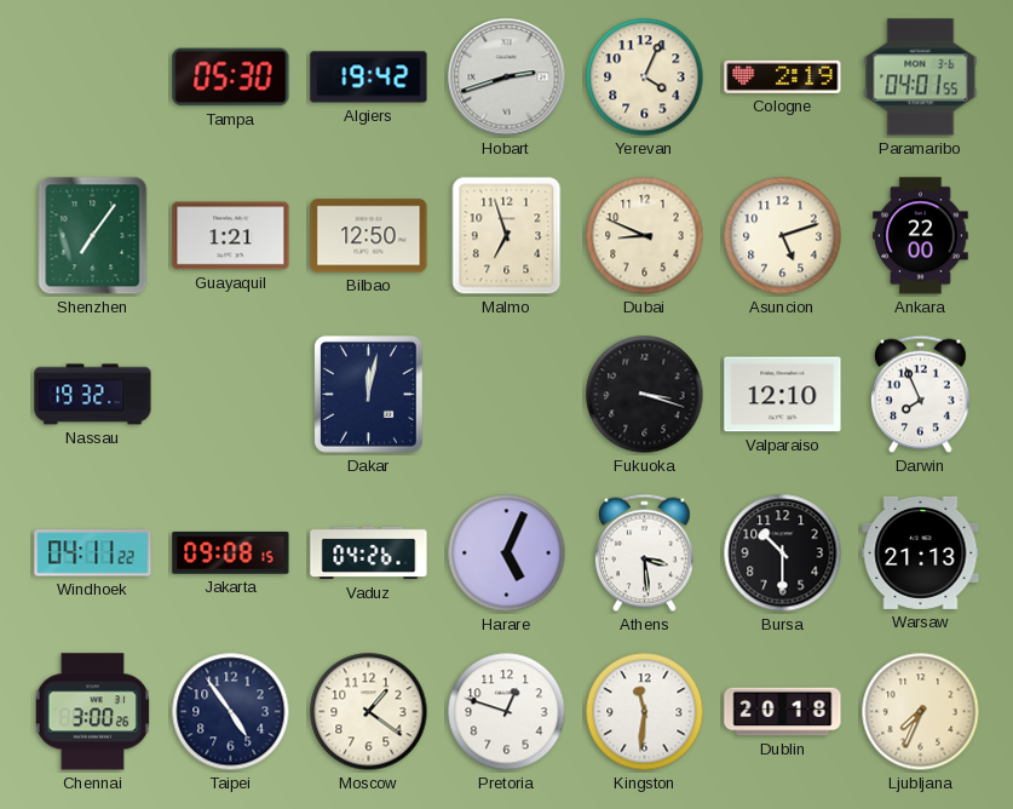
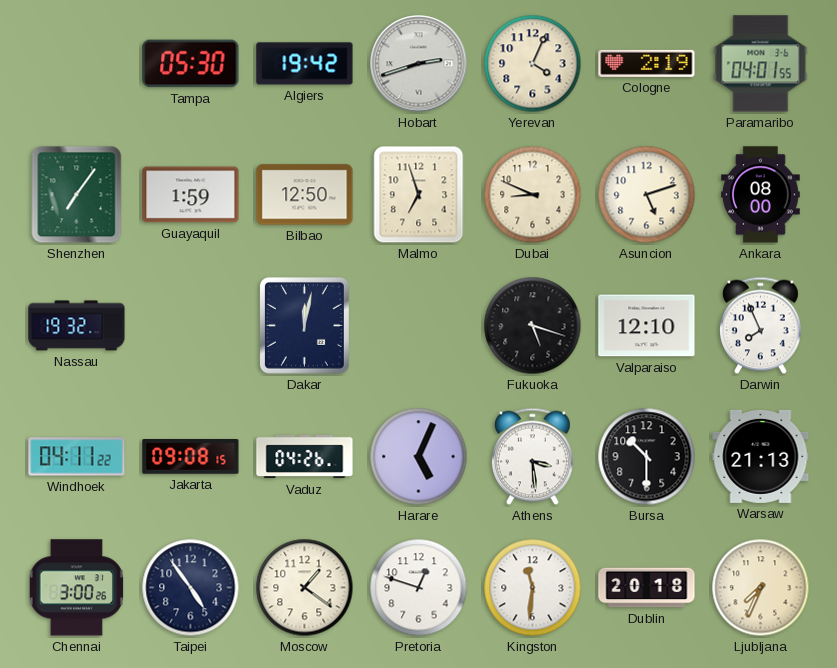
Guayaquil: 1:21 -> 1:59 (191, 195)
Ankara: 22:00 -> 08:00 (761, 195)
Fukuoka: 3:18 -> 5:18 (533, 326)
